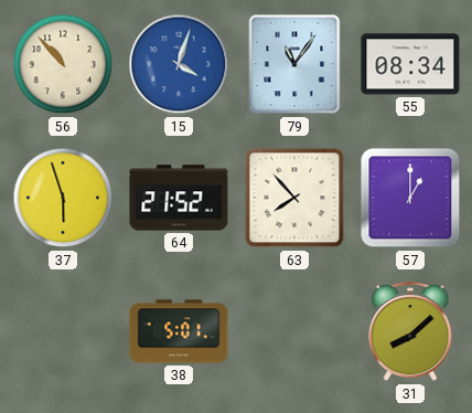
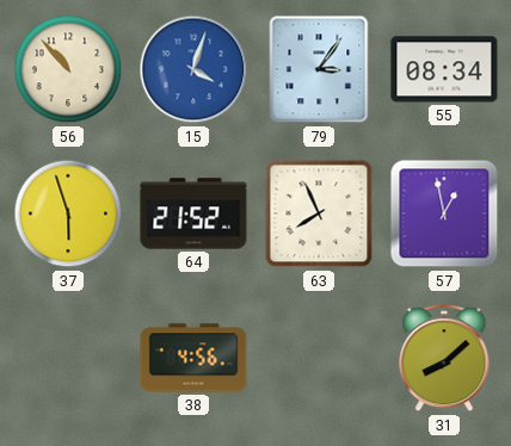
79: 11:06 -> 3:06 (319, 69)
63: 7:53 -> 7:56 (319, 213)
57: 1:00 -> 12:58 (444, 213)
38: 5:01 -> 4:56 (193, 358)
